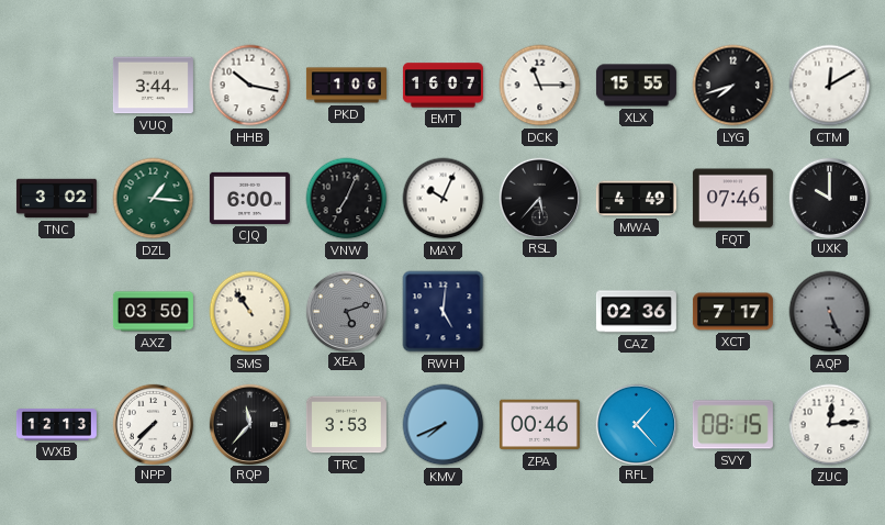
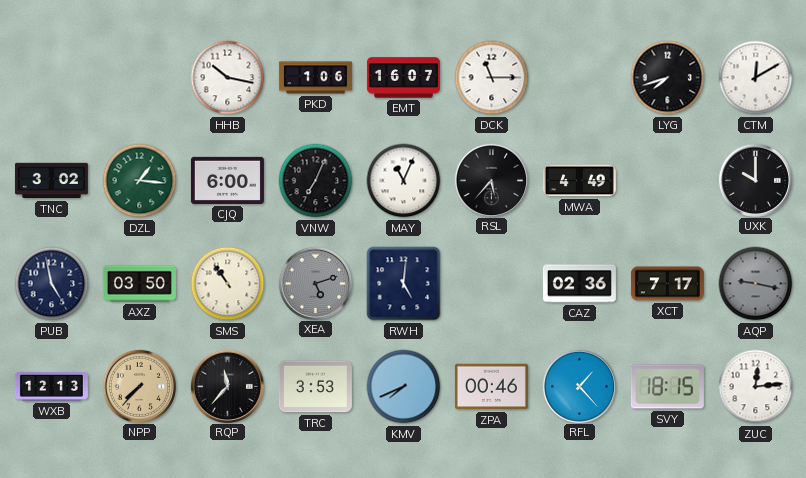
VUQ: 3:44 -> none (153, 86)
XLX: 15:55 -> none (636, 86)
MAY: 10:04 -> 11:04 (404, 181)
FQT: 07:46 -> none (732, 199)
PUB: none -> 4:58 (52, 284)
AQP: 5:26 -> 9:17 (756, 284)
NPP dial: white -> champagne (139, 386)
SVY: 08:15 -> 18:15 (667, 387)
